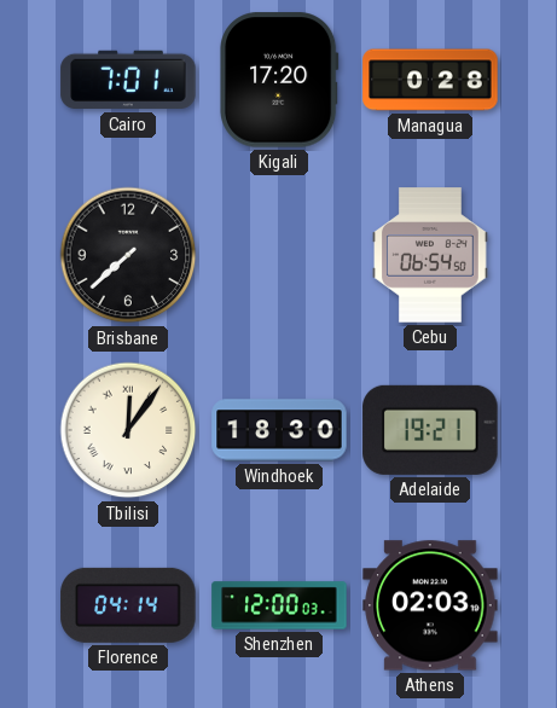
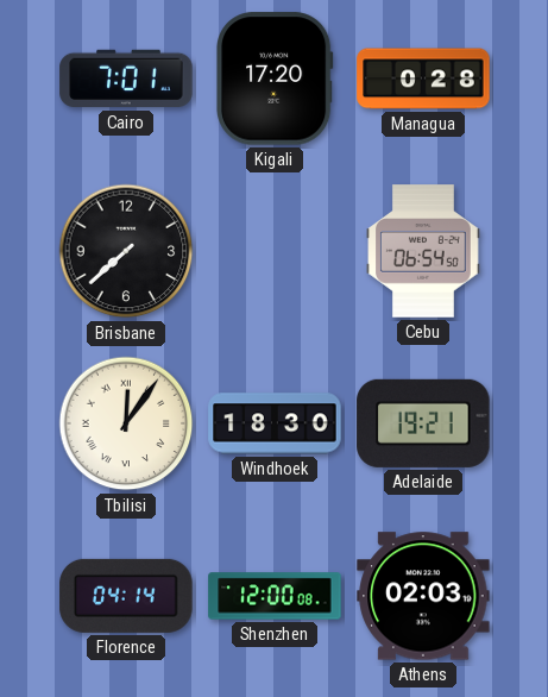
Shenzhen: 12:00:03 -> 12:00:08 (275, 596)
